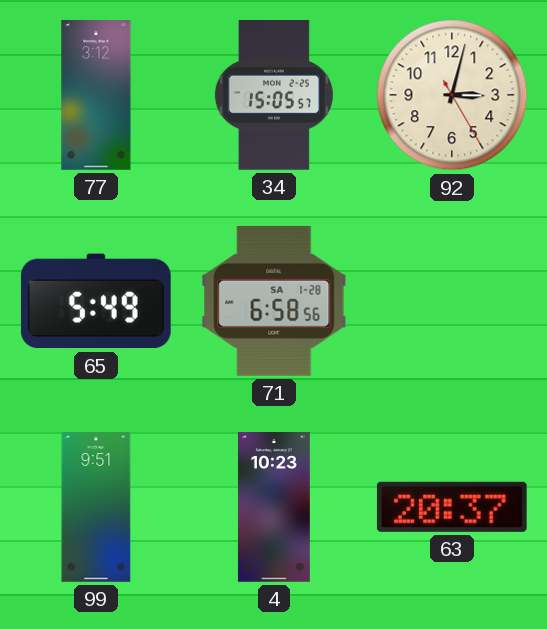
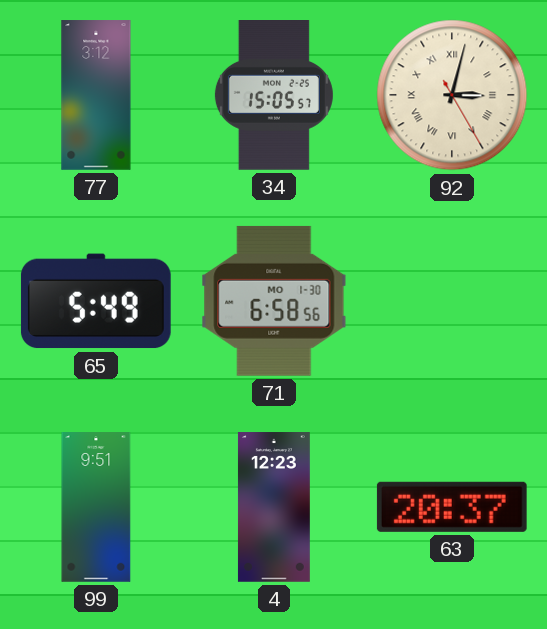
92 numerals: Arabic -> Roman (452, 95)
71 date: SA 1-28 -> MO 1-30 (274, 301)
4: 10:23 -> 12:23 (274, 507)
